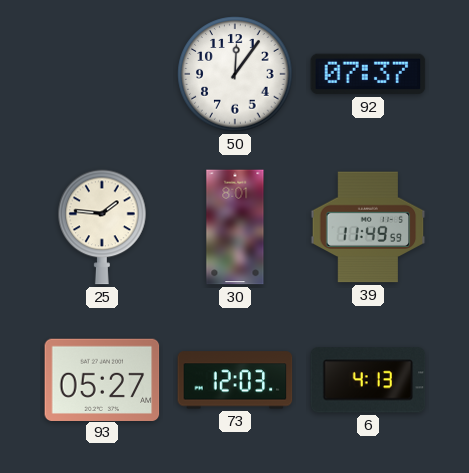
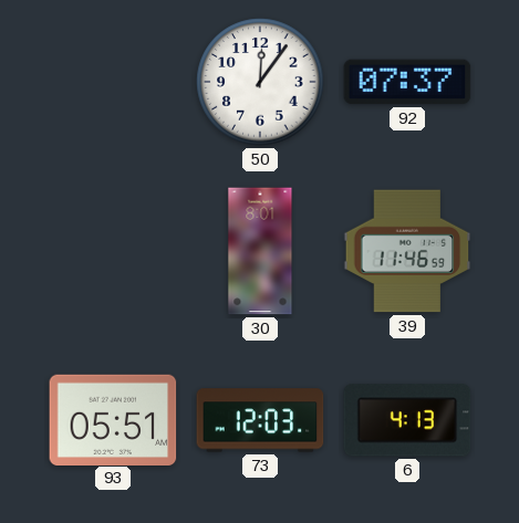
25: 1:46 -> none (102, 227)
39: 11:49 -> 11:46 (407, 251)
93: 05:27 -> 05:51 (113, 419)
